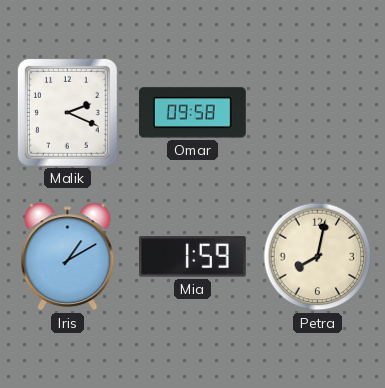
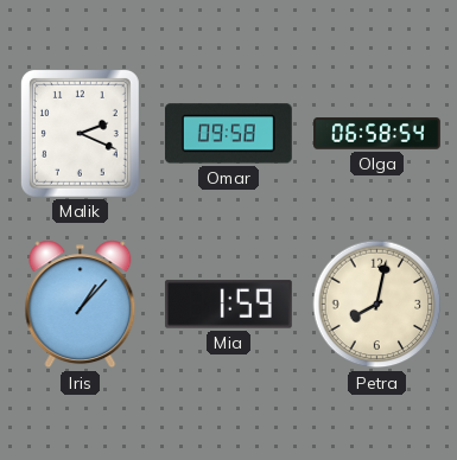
Olga: none -> 06:58 (377, 134)
Iris: 1:10 -> 1:07 (81, 305)
